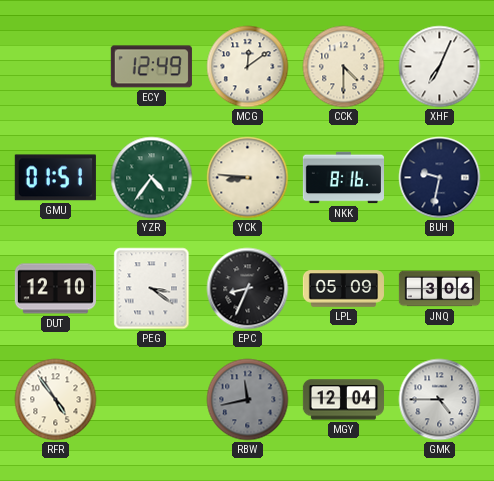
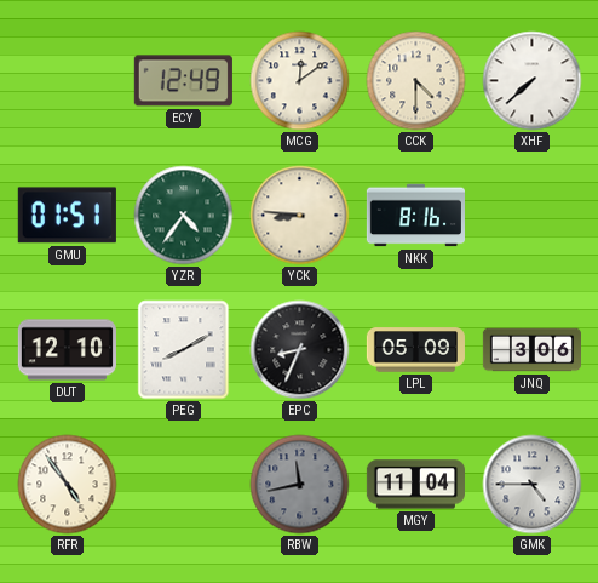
XHF: 7:04 -> 7:38 (533, 81)
BUH: 9:32 -> none (440, 178)
PEG: 3:21 -> 8:10 (184, 350)
MGY: 12:04 -> 11:04 (415, 485)
